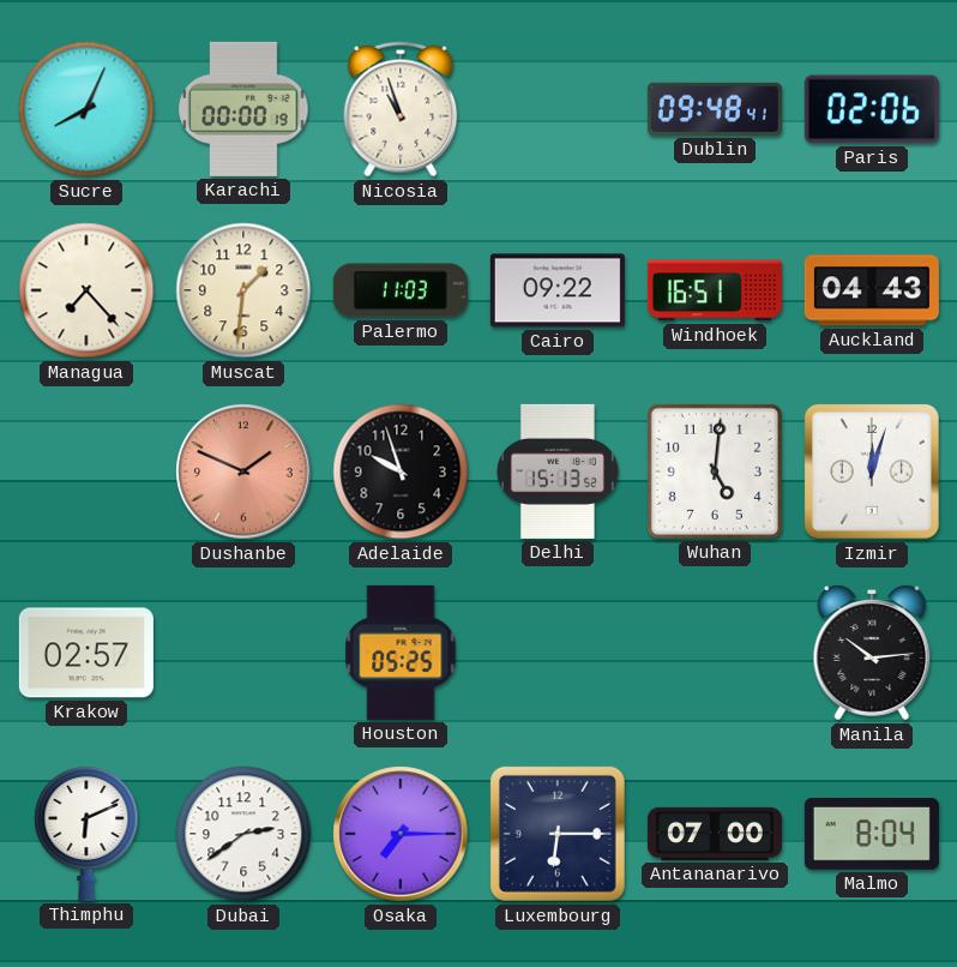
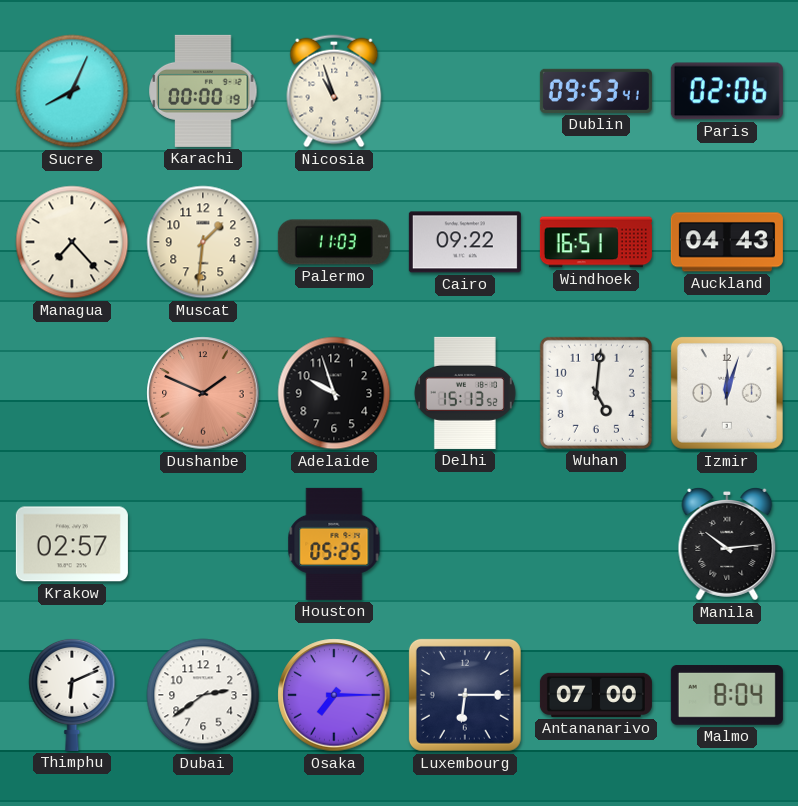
Dublin: 09:48 -> 09:53 (596, 91)
